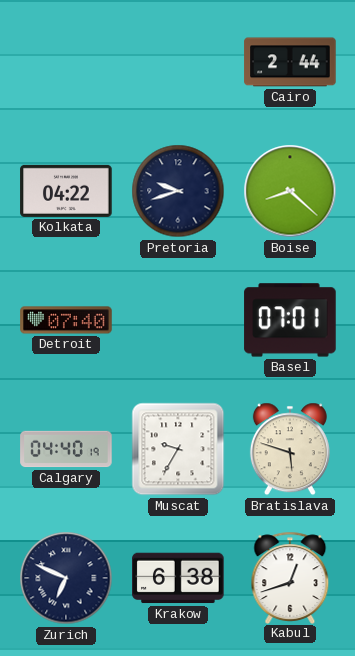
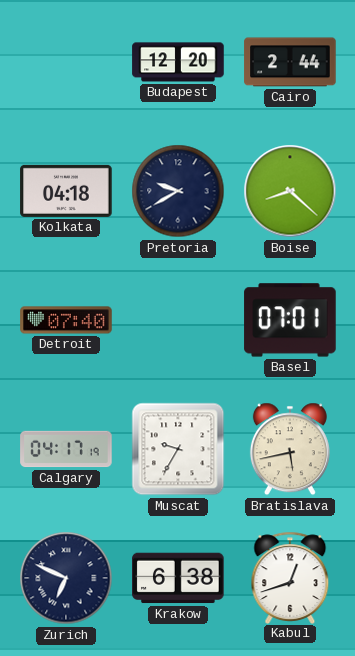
Budapest: none -> 12:20 (178, 62)
Kolkata: 04:22 -> 04:18 (66, 191)
Pretoria: 9:42 -> 9:40 (178, 191)
Calgary: 04:40 -> 04:17 (66, 449)
Bratislava: 5:48 -> 5:43 (290, 449)
